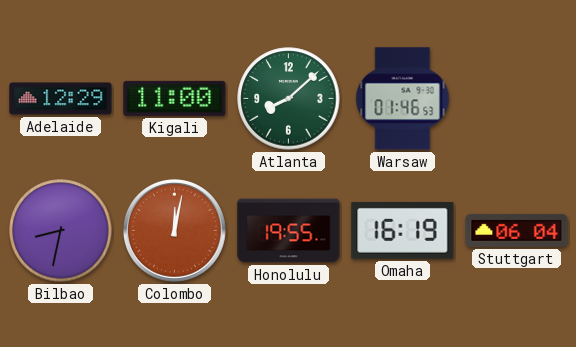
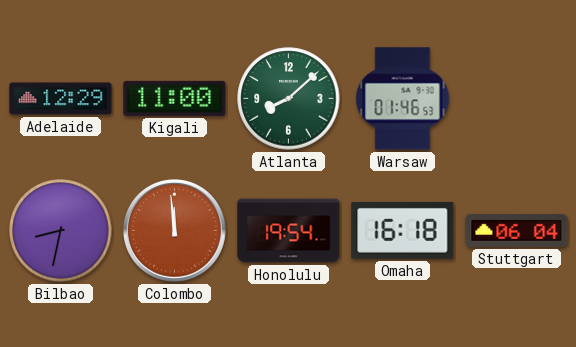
Colombo: 12:02 -> 11:59 (174, 230)
Honolulu: 19:55 -> 19:54 (289, 231)
Omaha: 16:19 -> 16:18 (403, 230)
